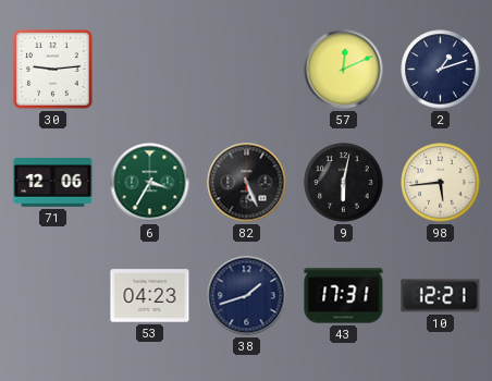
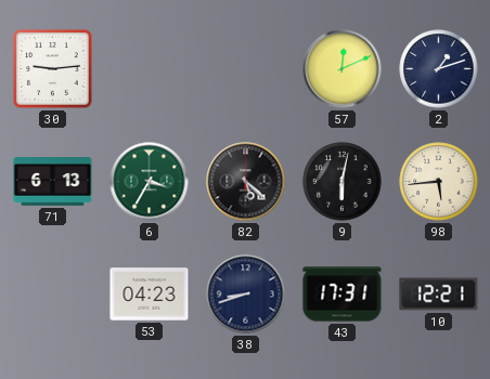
71: 12:06 -> 6:13 (53, 182)
82: 5:26 -> 5:22 (246, 182)
38: 1:42 -> 8:42 (246, 295)
